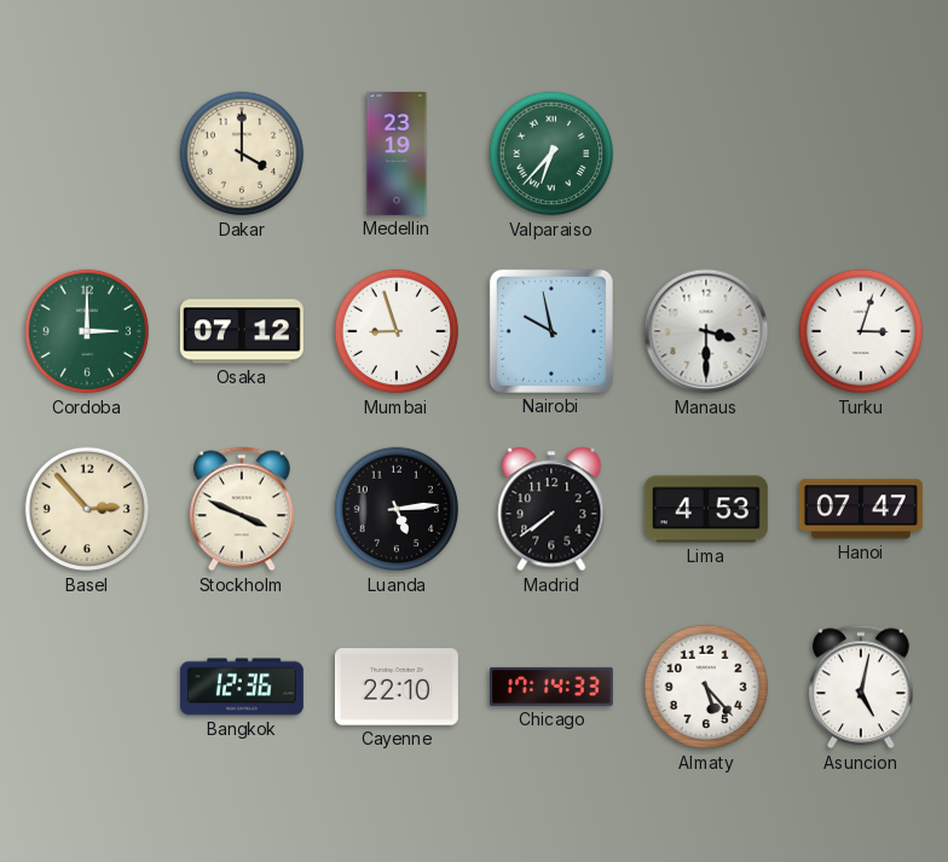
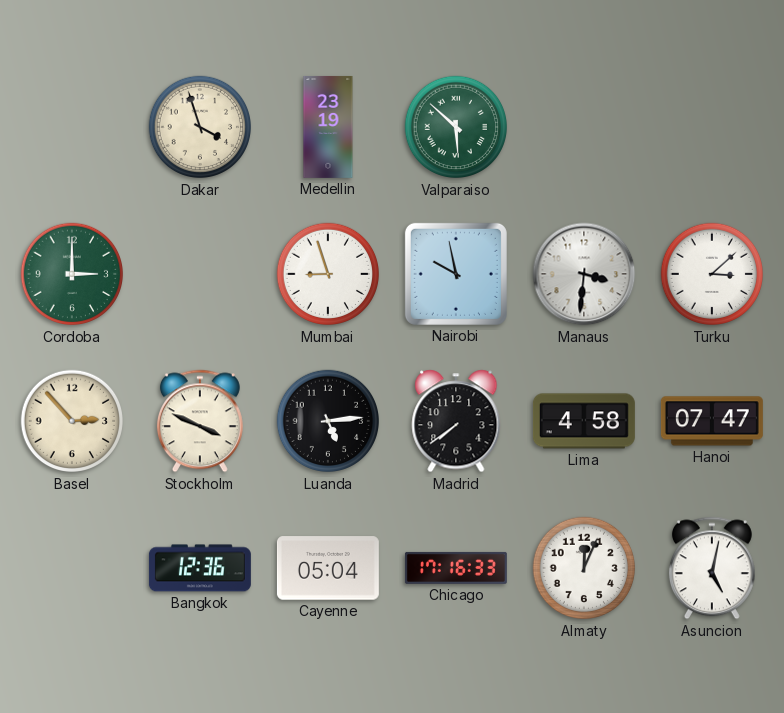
Dakar: 4:00 -> 3:57 (200, 127)
Valparaiso: 6:37 -> 5:52 (456, 127)
Osaka: 07:12 -> none (242, 331)
Manaus: 3:30 -> 3:31 (584, 274)
Turku: 3:03 -> 3:08 (712, 274)
Lima: 4:53 -> 4:58 (584, 421)
Cayenne: 22:10 -> 05:04 (328, 568)
Chicago: 17:14 -> 17:16 (456, 568)
Almaty: 5:23 -> 12:04 (584, 568)
